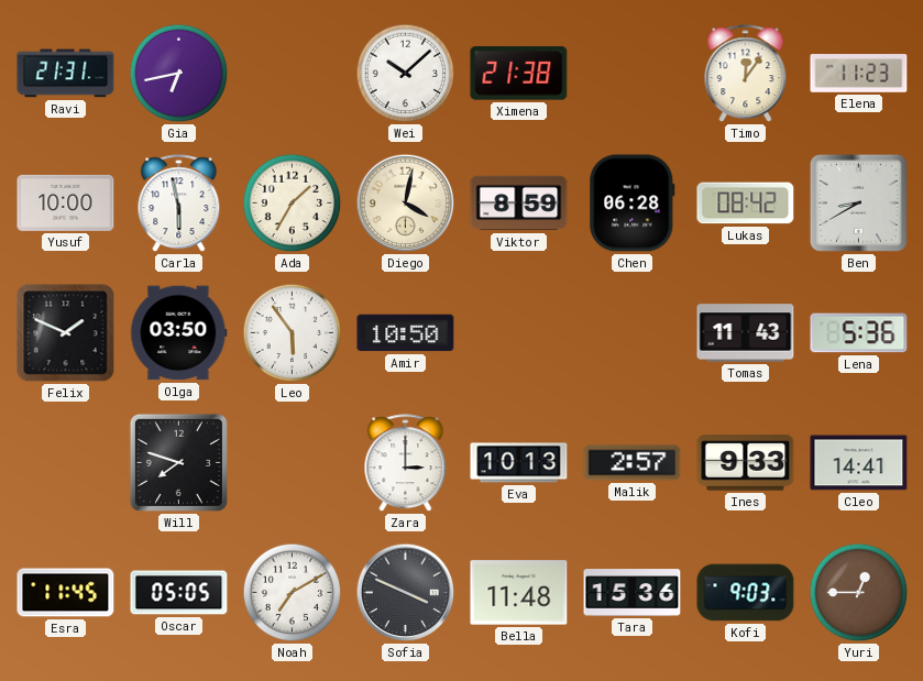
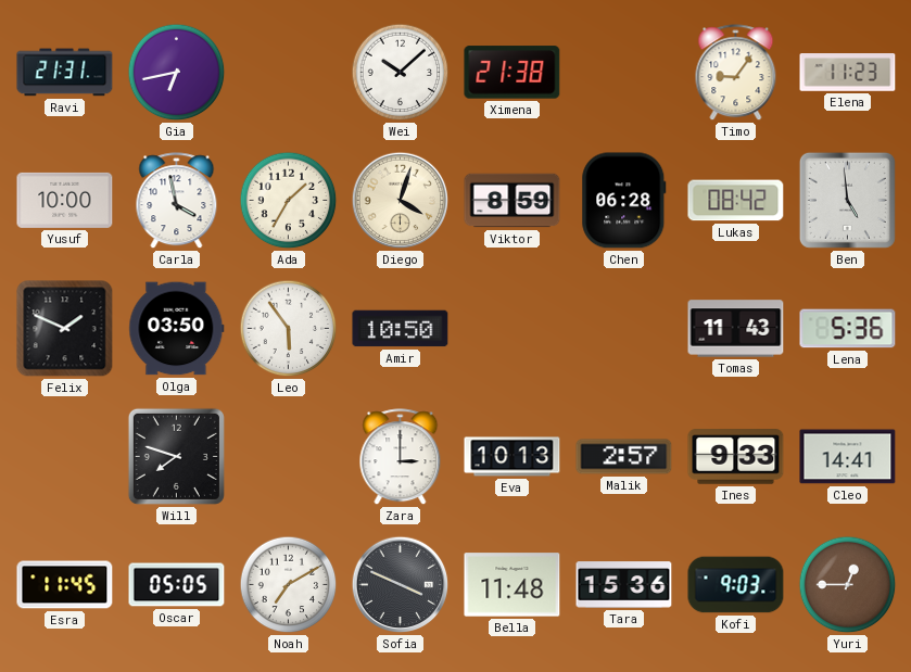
Timo: 12:06 -> 9:06 (736, 73)
Carla: 5:58 -> 3:58 (177, 201)
Diego: 4:02 -> 4:03 (401, 201)
Ben: 8:40 -> 4:59 (847, 200)
